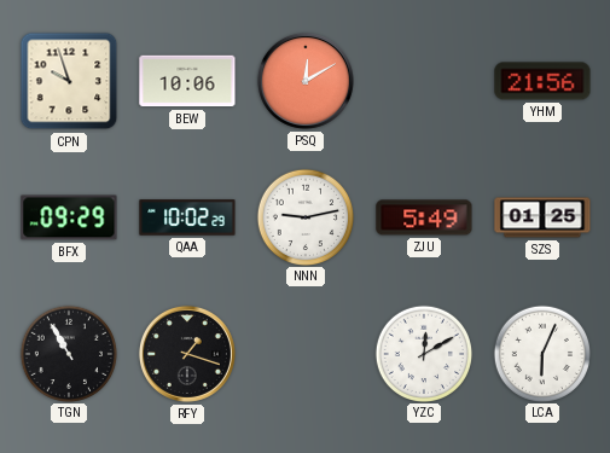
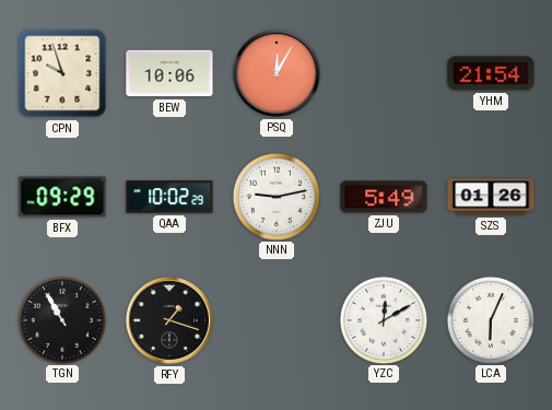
PSQ: 12:10 -> 12:05 (277, 73)
YHM: 21:56 -> 21:54 (491, 73)
SZS: 01:25 -> 01:26 (491, 197)
